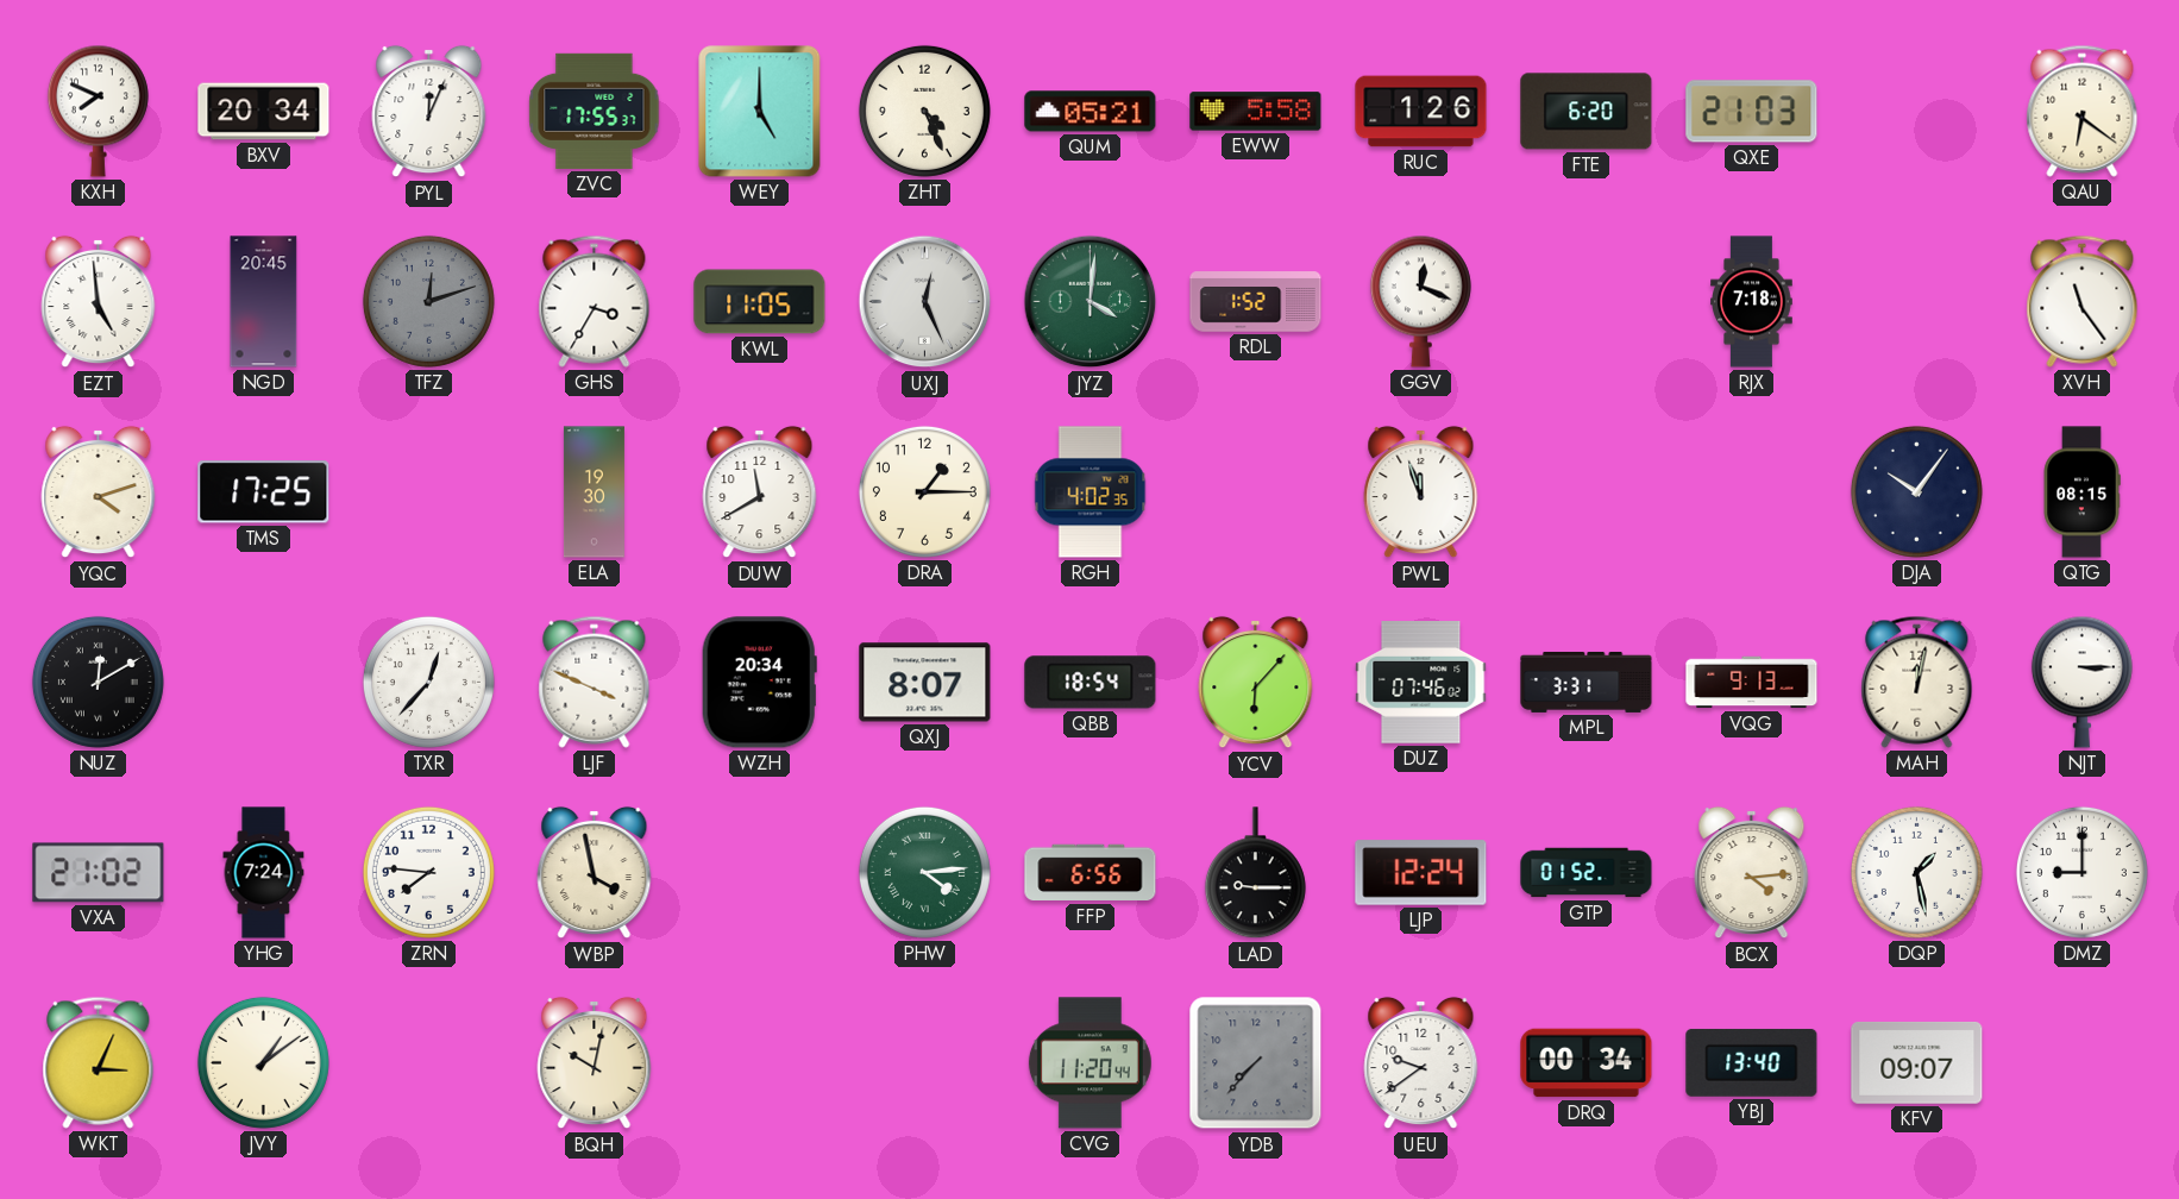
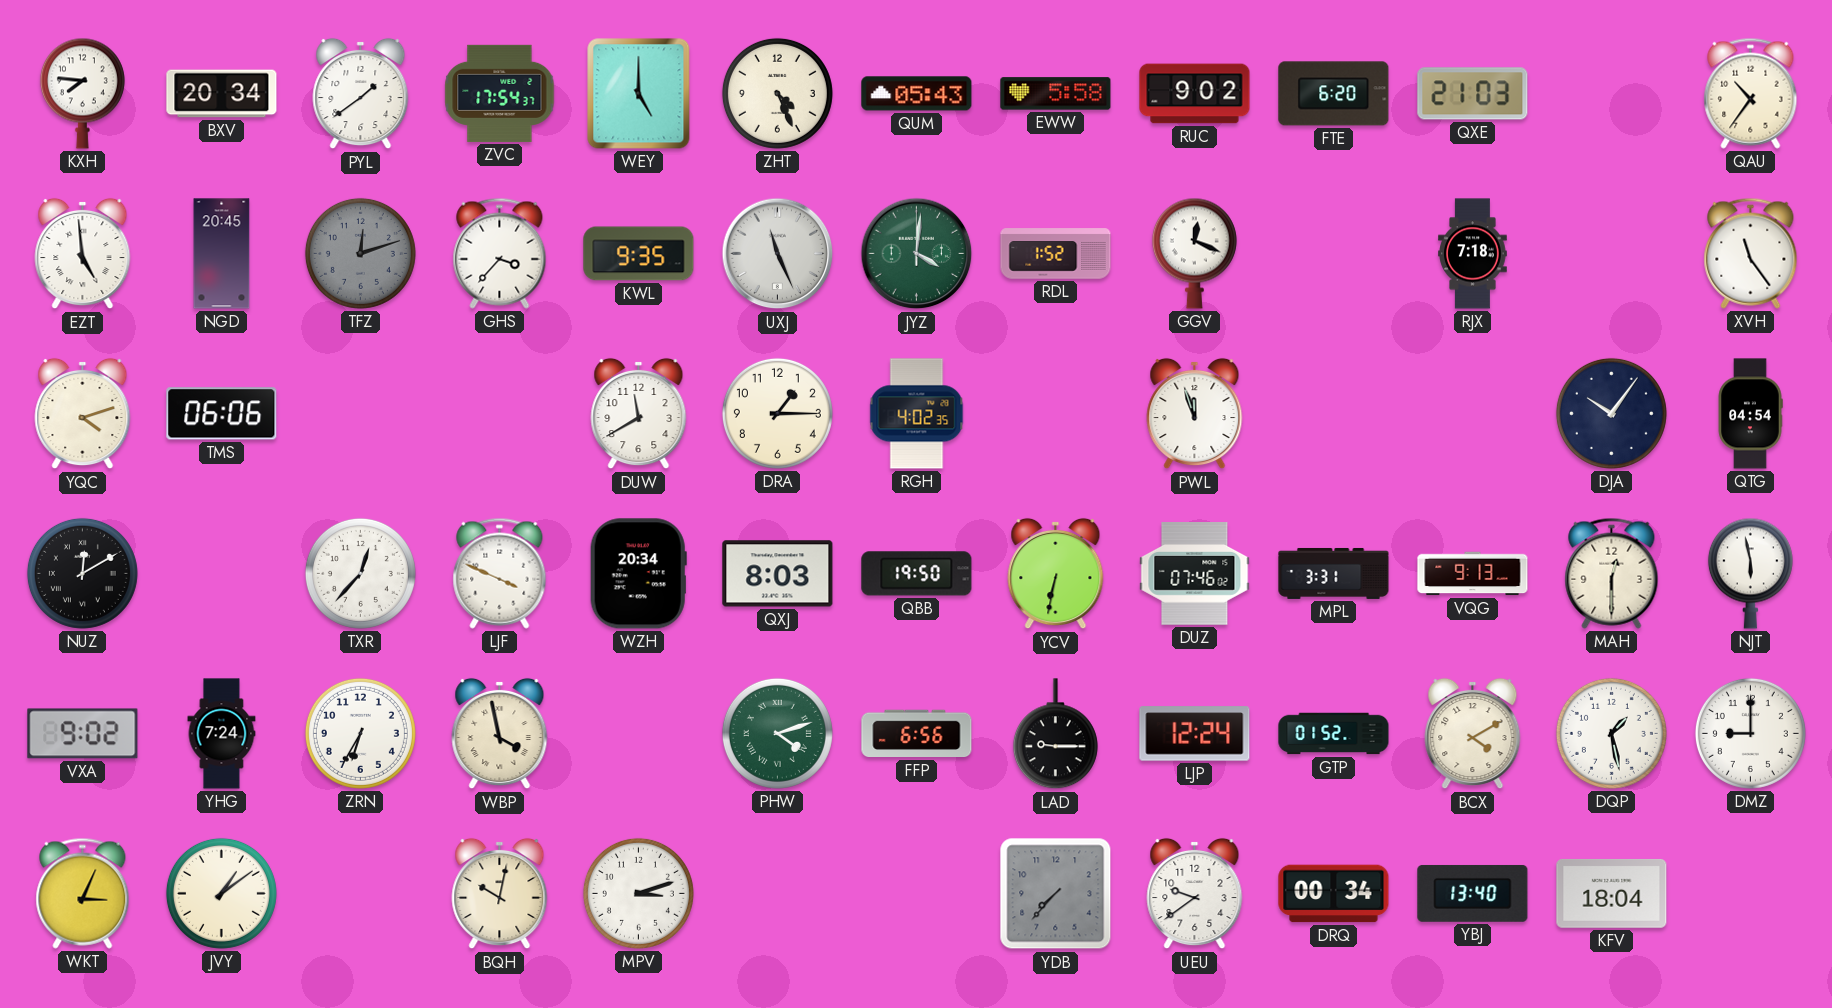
KXH: 7:49 -> 7:46 (82, 93)
PYL: 12:04 -> 1:39 (361, 94)
ZVC: 17:55 -> 17:54 (500, 93)
QUM: 05:21 -> 05:43 (917, 94)
RUC: 1:26 -> 9:02 (1195, 94)
QAU: 6:21 -> 10:36 (1751, 93)
GHS: 3:35 -> 3:37 (500, 253)
KWL: 11:05 -> 9:35 (639, 254)
UXJ: 12:26 -> 11:26 (778, 254)
TMS: 17:25 -> 06:06 (222, 414)
ELA: 19:30 -> none (594, 492)
QTG: 08:15 -> 04:54 (1750, 414)
QXJ: 8:07 -> 8:03 (778, 574)
QBB: 18:54 -> 19:50 (917, 574)
YCV: 6:07 -> 6:32 (1056, 574)
MAH: 12:02 -> 12:30 (1612, 573)
NJT: 3:15 -> 5:58 (1750, 573)
VXA: 21:02 -> 9:02 (83, 734)
ZRN: 7:46 -> 6:35 (360, 733)
PHW: 4:14 -> 4:12 (777, 733)
BCX: 4:14 -> 4:10 (1473, 734)
MPV: none -> 3:12 (638, 893)
CVG: 11:20 -> none (1089, 1063)
KFV: 09:07 -> 18:04 (1612, 894)
